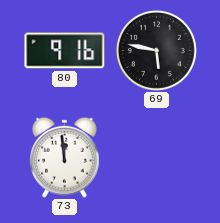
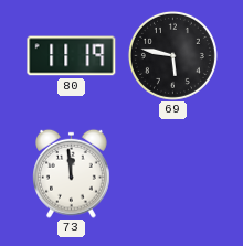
80: 9:16 -> 11:19 (72, 56)
